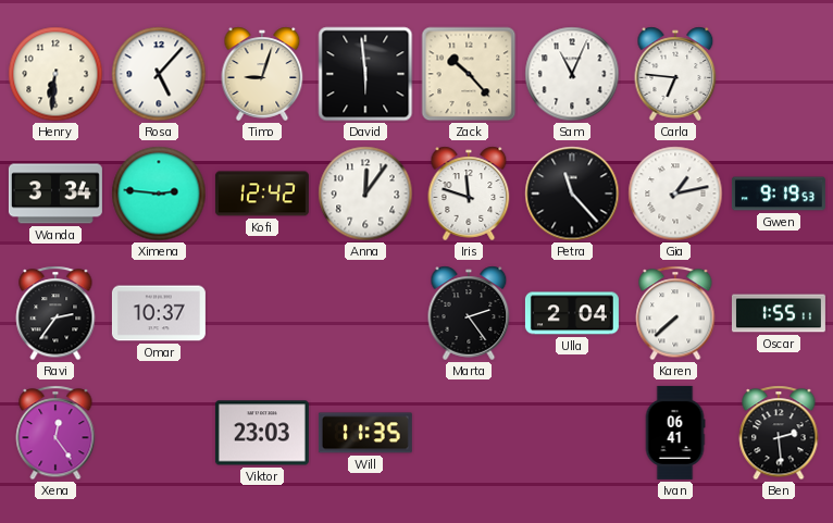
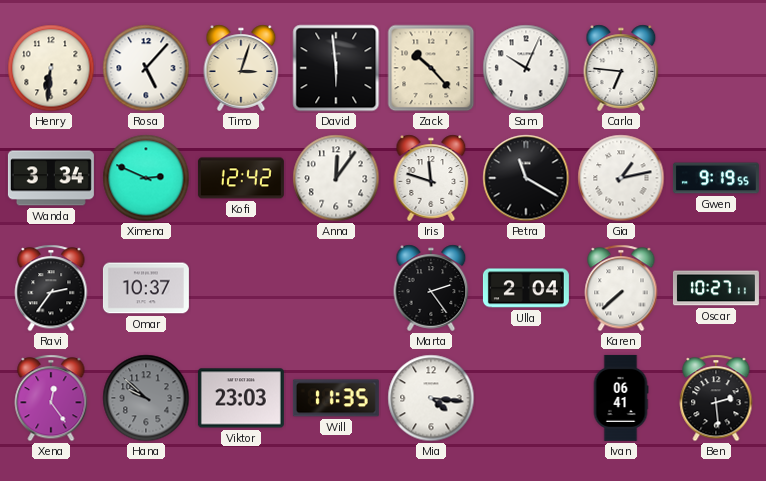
Timo: 9:03 -> 3:03 (241, 68)
Sam: 11:04 -> 10:04 (526, 68)
Ximena: 2:46 -> 2:49 (146, 178)
Petra: 11:23 -> 11:20 (526, 178)
Gwen: 9:19:53 -> 9:19:55 (716, 178)
Oscar: 1:55 -> 10:27 (716, 288)
Hana: none -> 9:52 (146, 398)
Mia: none -> 4:16 (431, 398)
